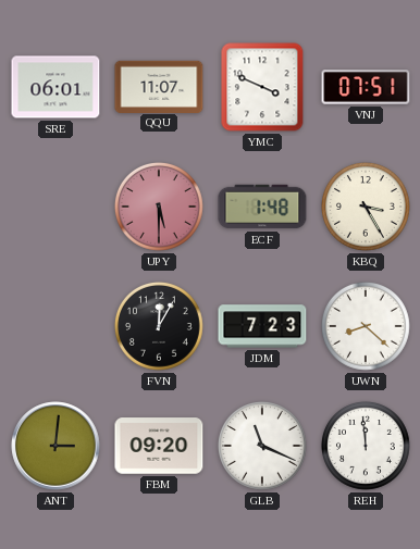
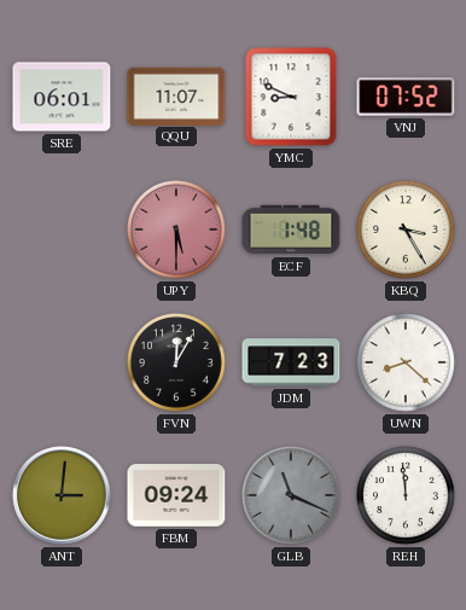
YMC: 3:49 -> 8:49 (291, 97)
VNJ: 07:51 -> 07:52 (406, 97)
FBM: 09:20 -> 09:24 (176, 495)
GLB dial: white -> grey (291, 495)
